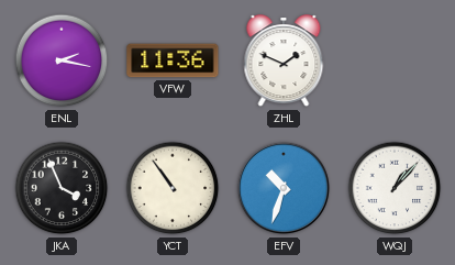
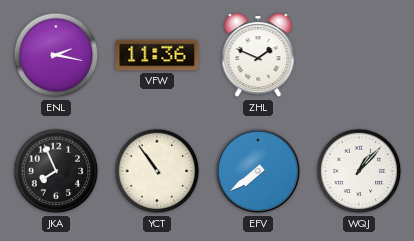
JKA: 3:56 -> 7:56 (56, 171)
EFV: 10:33 -> 7:39 (258, 171)
